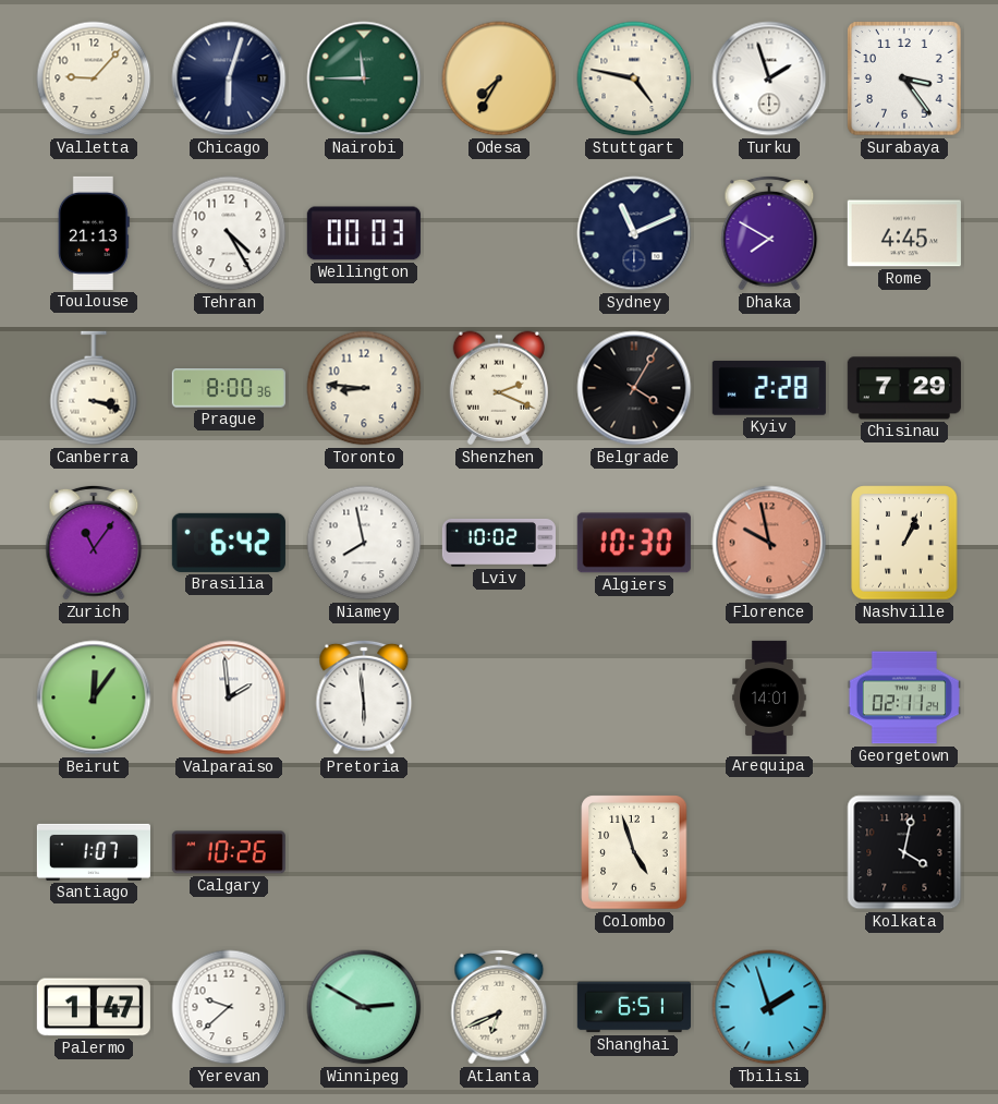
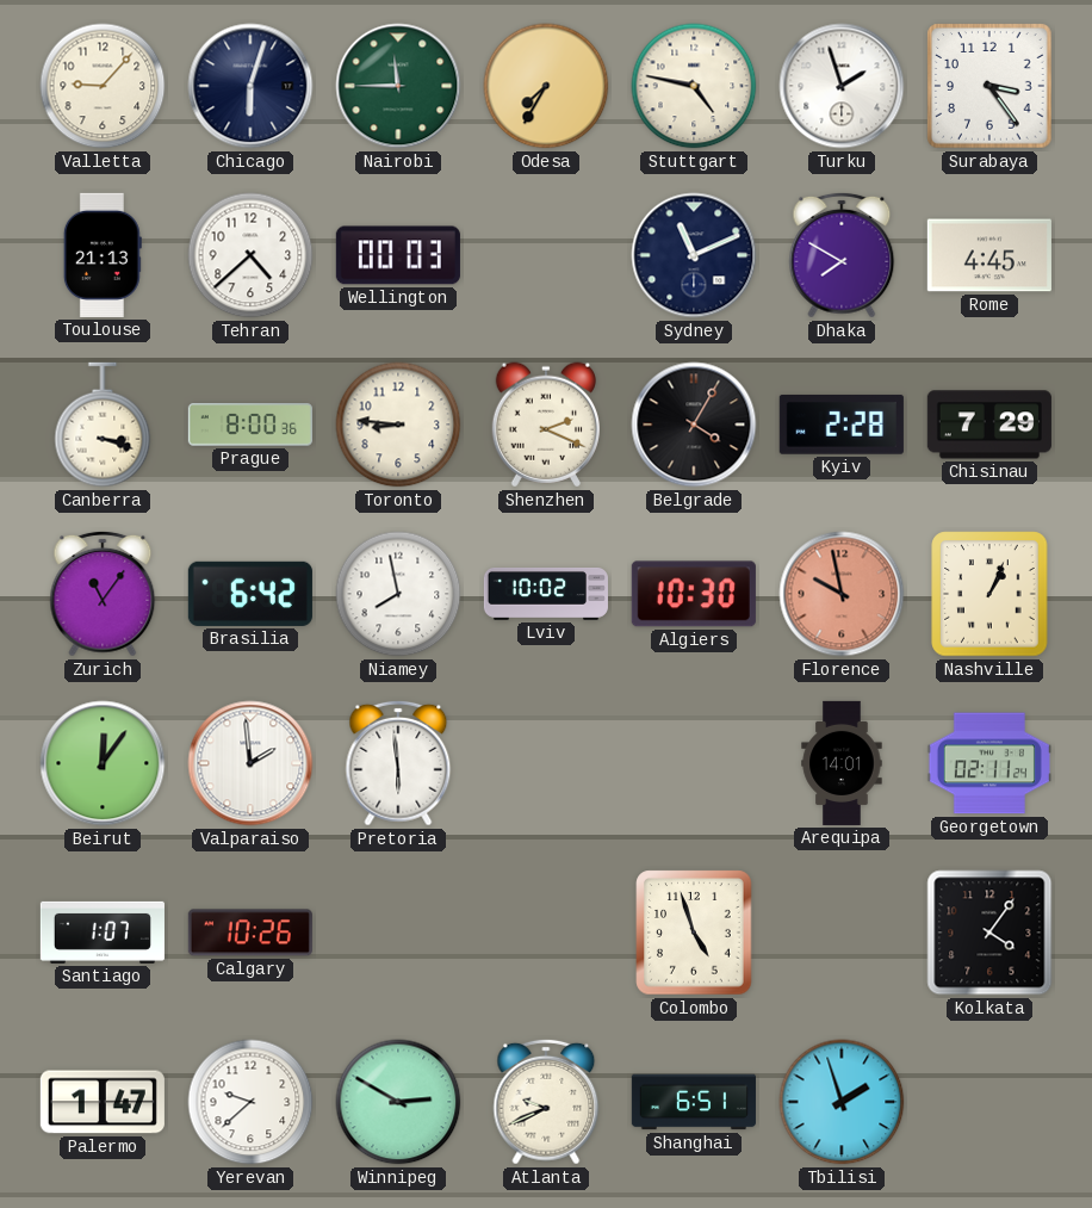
Tehran: 4:25 -> 4:38 (250, 255)
Kolkata: 4:02 -> 4:06 (989, 933)
Atlanta: 6:41 -> 9:41 (546, 1102)
